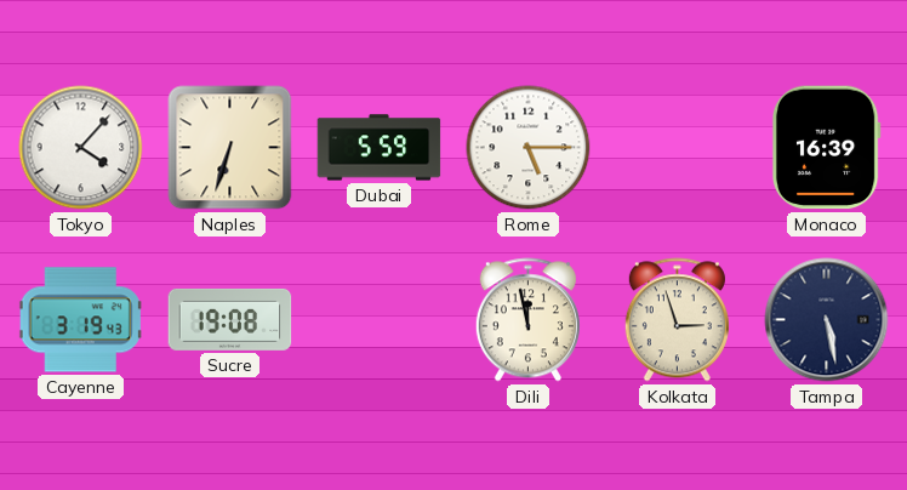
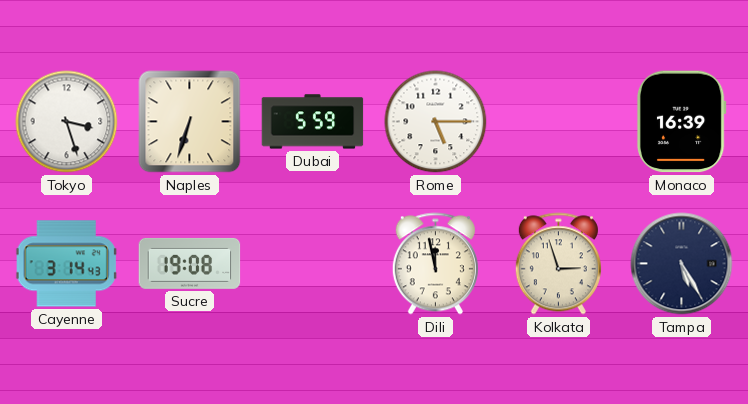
Tokyo: 4:07 -> 3:27 (67, 122)
Cayenne: 3:19 -> 3:14 (67, 264)
Tampa: 5:28 -> 5:25 (682, 264)
